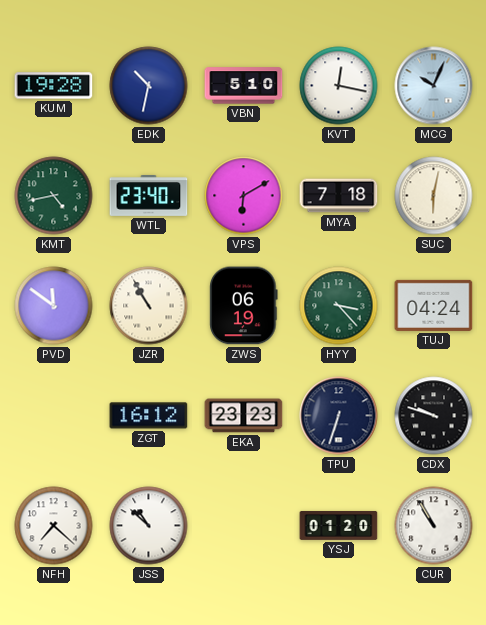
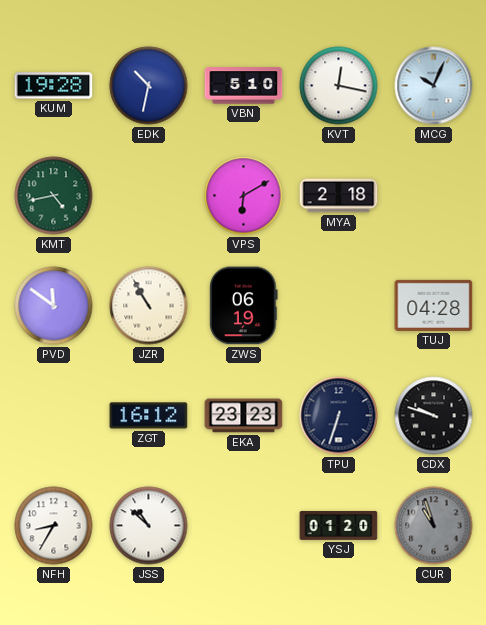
WTL: 23:40 -> none (149, 196)
MYA: 7:18 -> 2:18 (339, 196)
SUC: 6:02 -> none (434, 196)
HYY: 3:23 -> none (339, 306)
TUJ: 04:24 -> 04:28 (434, 305)
NFH: 7:22 -> 8:35 (54, 526)
CUR: 10:55 -> 10:57 (434, 526)
CUR dial: white -> grey (434, 526)
